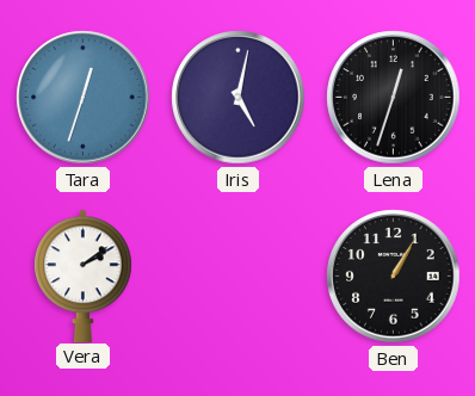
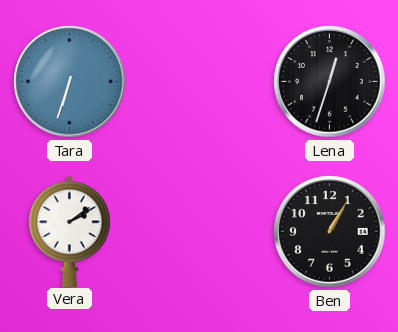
Tara: 12:33 -> 6:33 (70, 82)
Iris: 5:02 -> none (239, 98)
